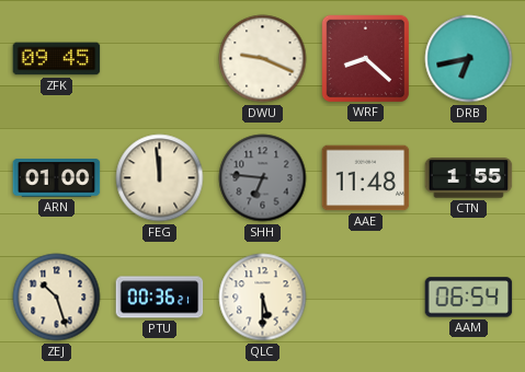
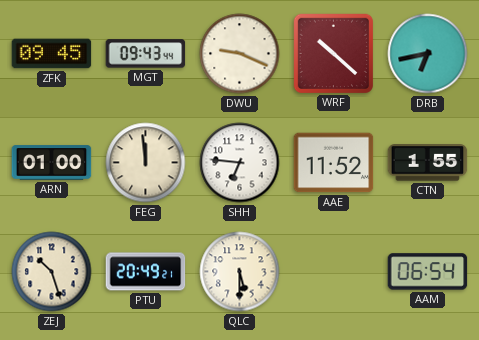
MGT: none -> 09:43 (146, 54)
WRF: 8:22 -> 10:22 (333, 53)
SHH dial: grey -> white (240, 163)
AAE: 11:48 -> 11:52 (334, 163)
PTU: 00:36 -> 20:49 (146, 272)
